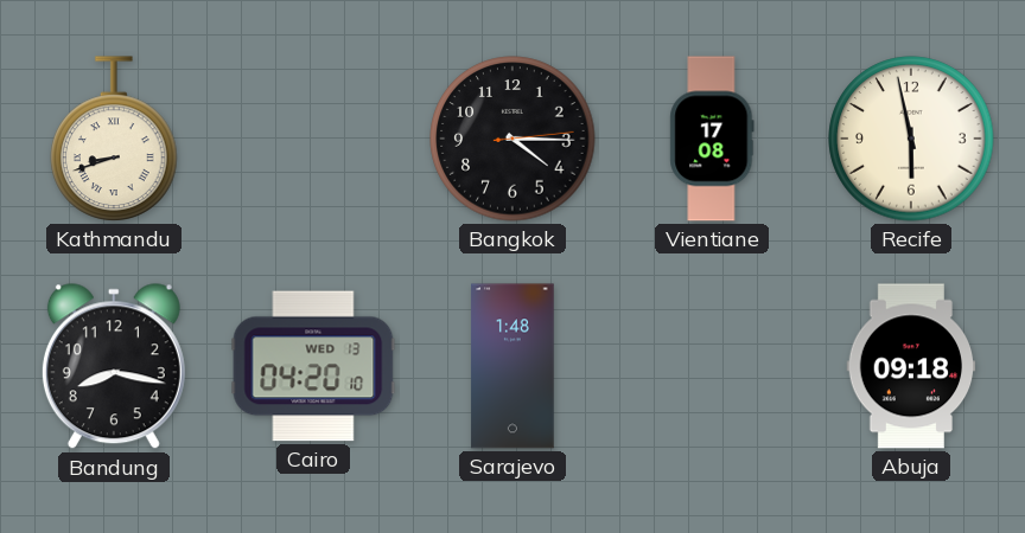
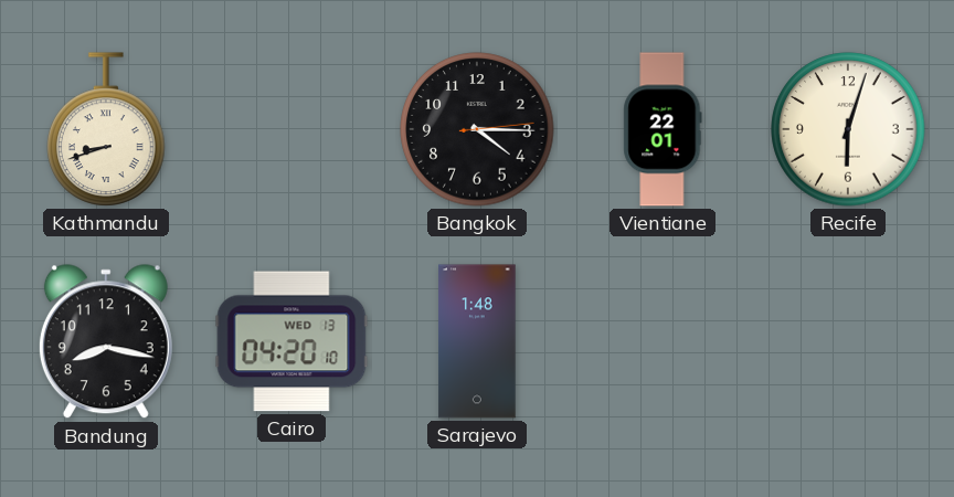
Vientiane: 17:08 -> 22:01 (662, 129)
Recife: 5:58 -> 6:03 (848, 129)
Abuja: 09:18 -> none (911, 366)
